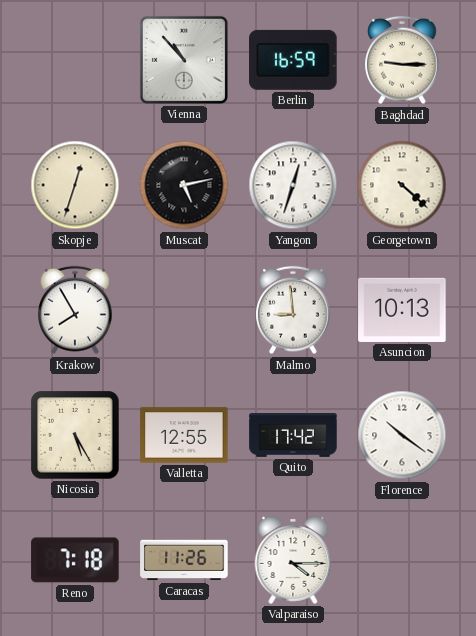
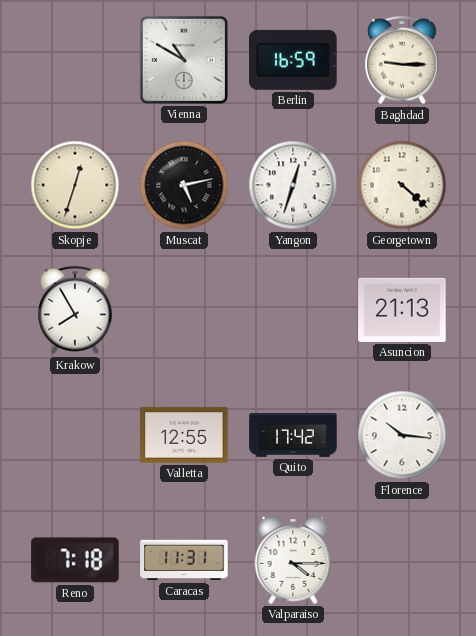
Vienna: 10:53 -> 10:50 (184, 60)
Malmo: 8:59 -> none (293, 310)
Asuncion: 10:13 -> 21:13 (402, 310)
Nicosia: 5:25 -> none (75, 435)
Florence: 10:21 -> 10:16 (402, 435)
Caracas: 11:26 -> 11:31 (184, 560)
